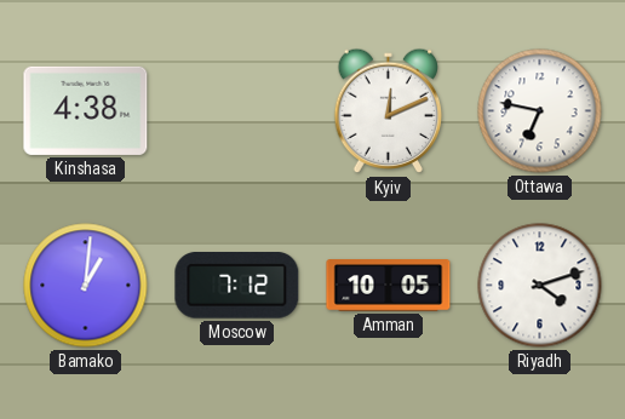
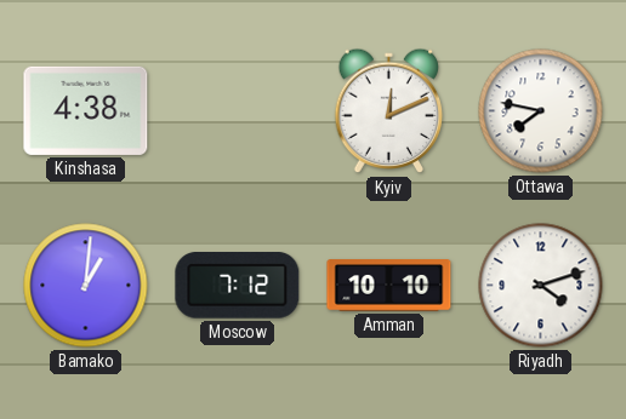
Ottawa: 6:47 -> 7:47 (541, 111)
Amman: 10:05 -> 10:10 (389, 286)
